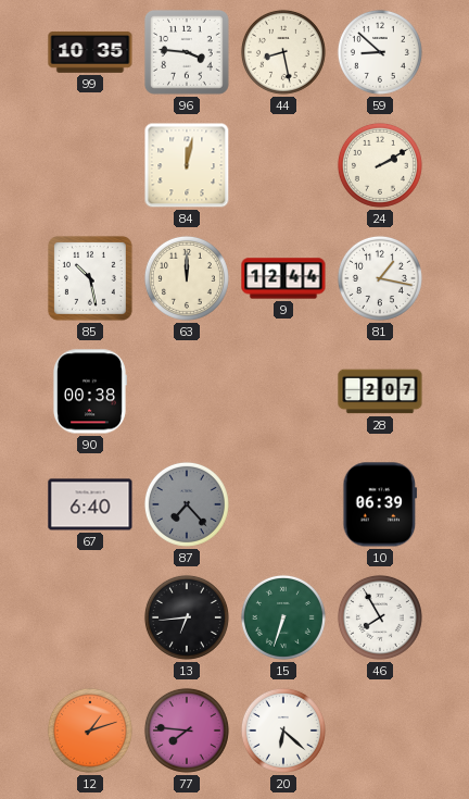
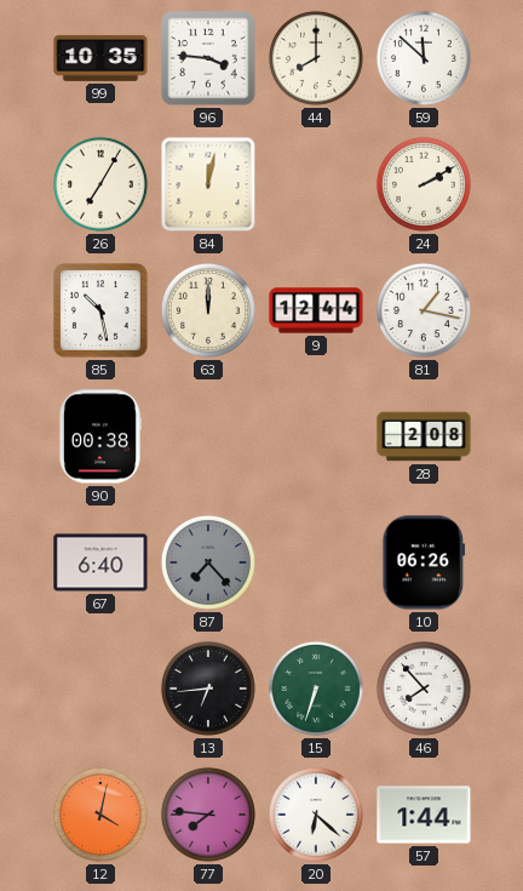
44: 8:28 -> 8:00 (316, 58)
59: 8:52 -> 11:52 (424, 58)
26: none -> 7:05 (100, 184)
28: 2:07 -> 2:08 (424, 436)
10: 06:39 -> 06:26 (424, 562)
46: 7:55 -> 7:53 (424, 689)
12: 1:12 -> 4:02 (100, 815)
57: none -> 1:44 (424, 815)
